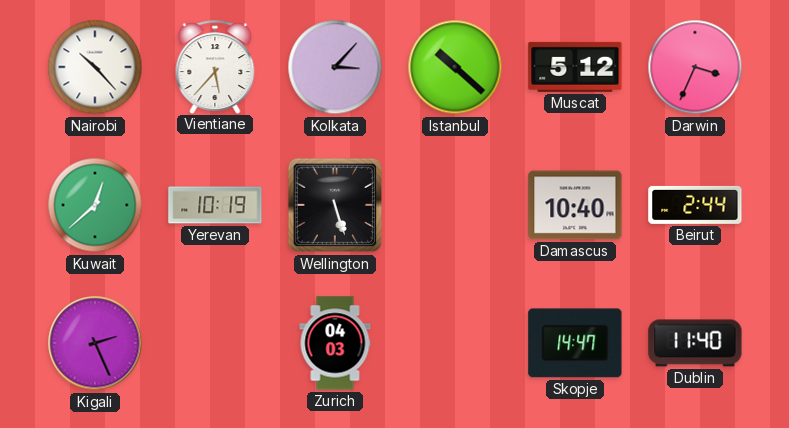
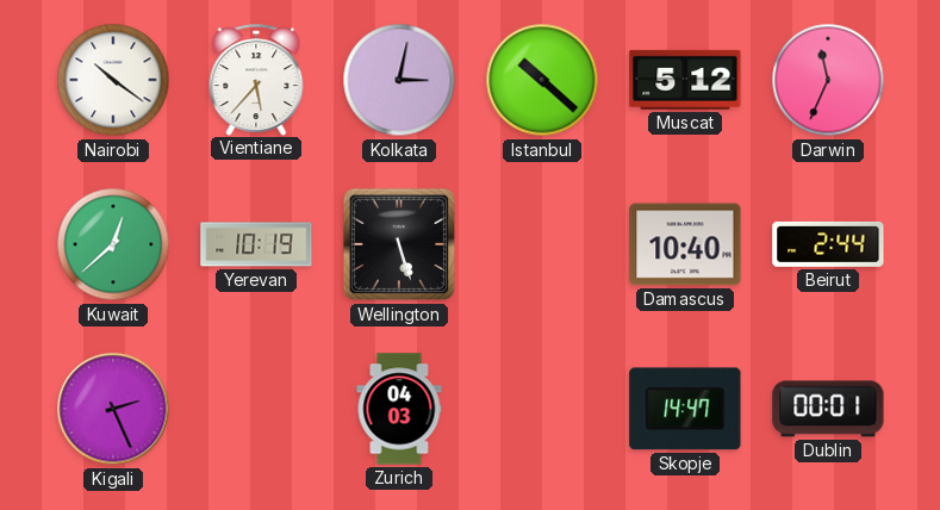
Nairobi: 10:23 -> 10:21 (113, 80)
Kolkata: 3:07 -> 3:02 (399, 80)
Darwin: 3:34 -> 11:34 (828, 80)
Dublin: 11:40 -> 00:01 (828, 409)
